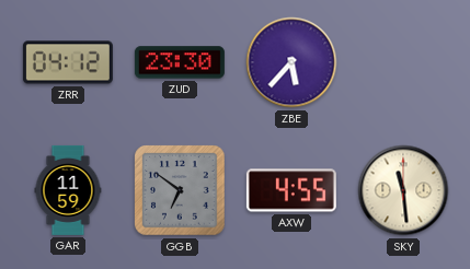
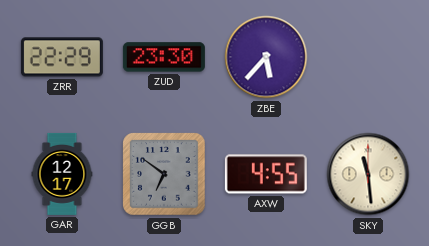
ZRR: 04:12 -> 22:29 (62, 57)
GAR: 11:59 -> 12:17 (62, 174)
